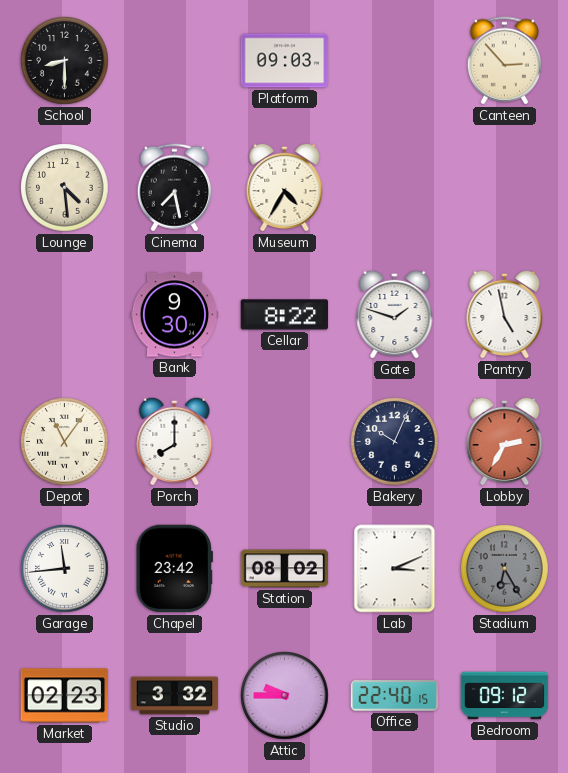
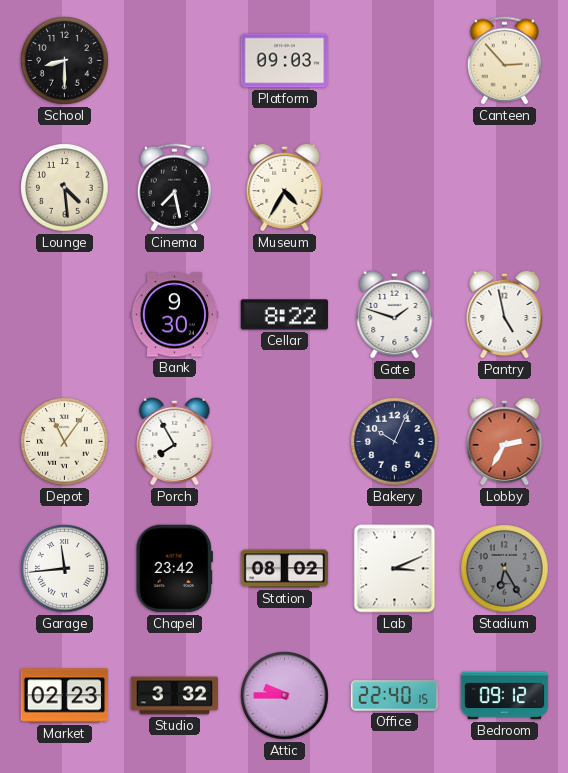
Porch: 8:00 -> 7:55 (175, 441)
